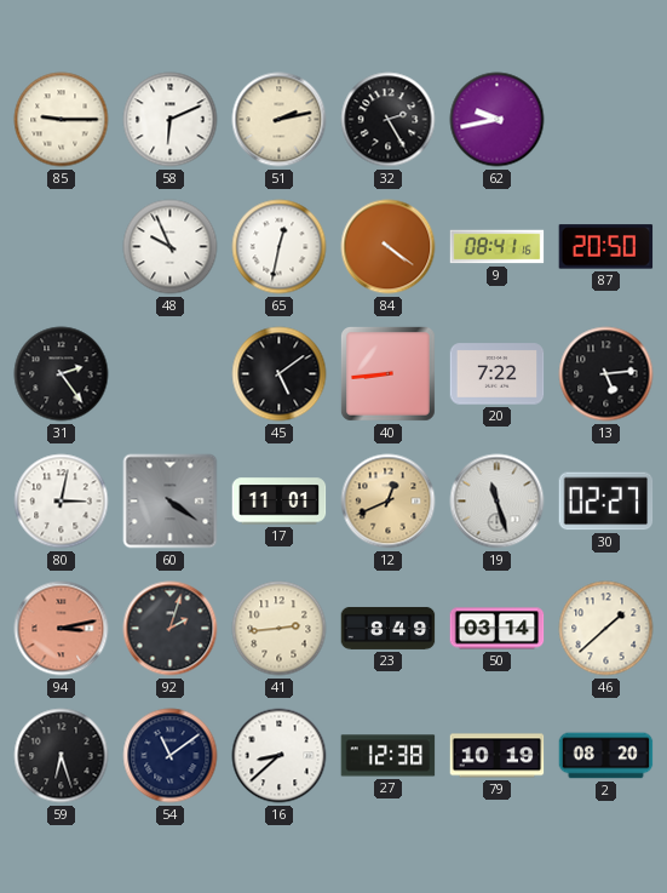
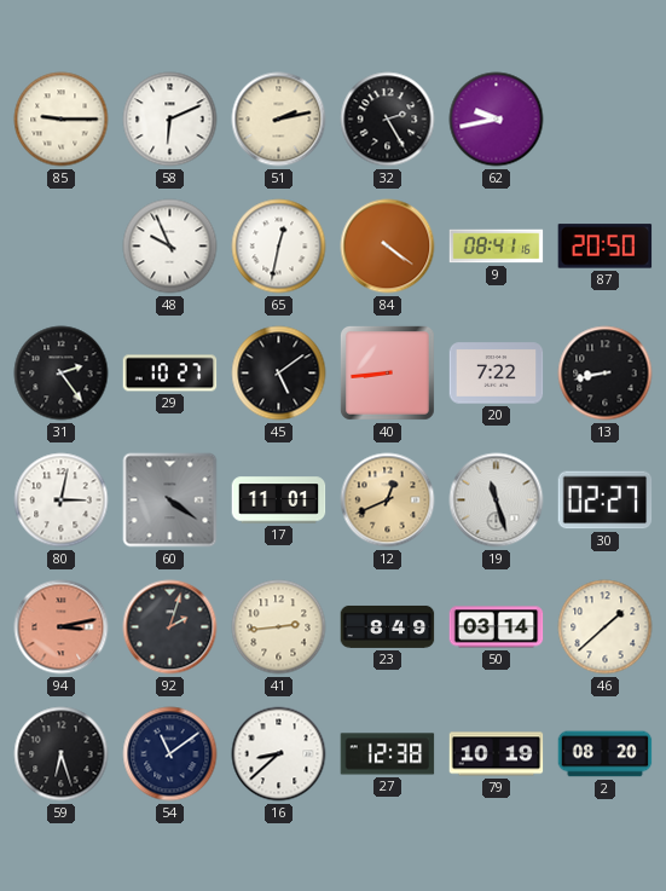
29: none -> 10:27 (170, 374)
13: 5:14 -> 8:43 (606, 374)
